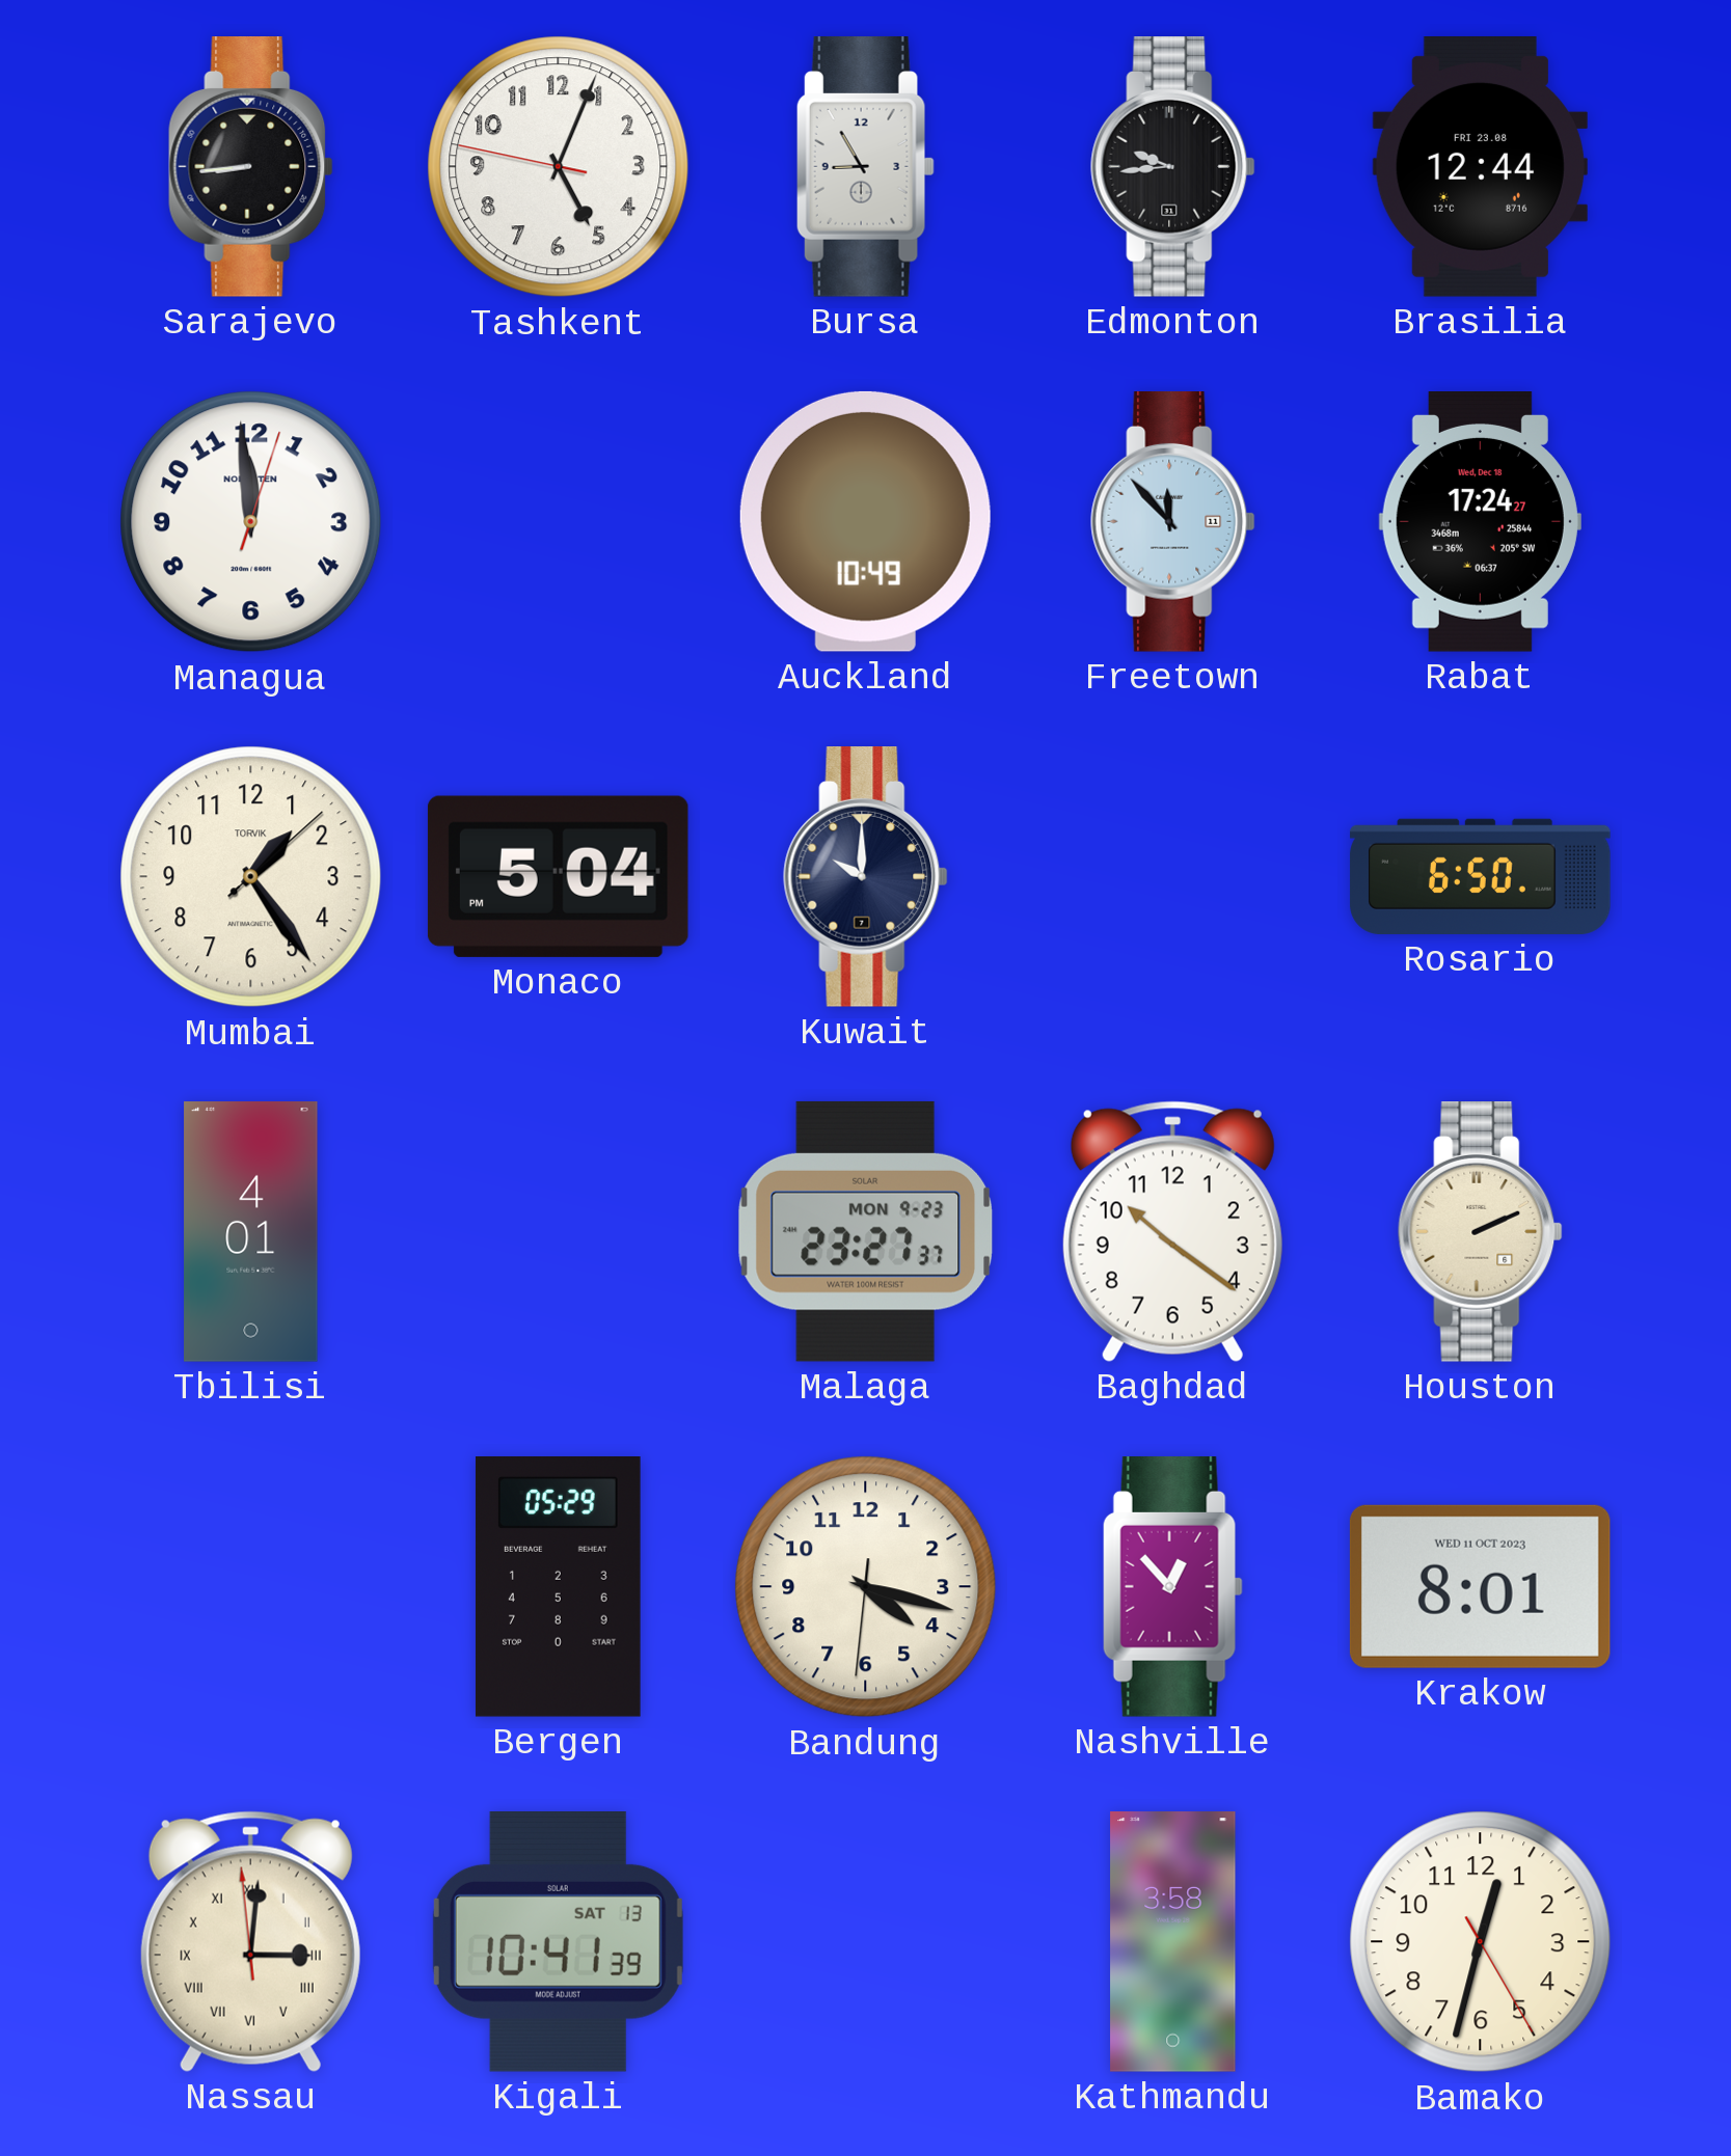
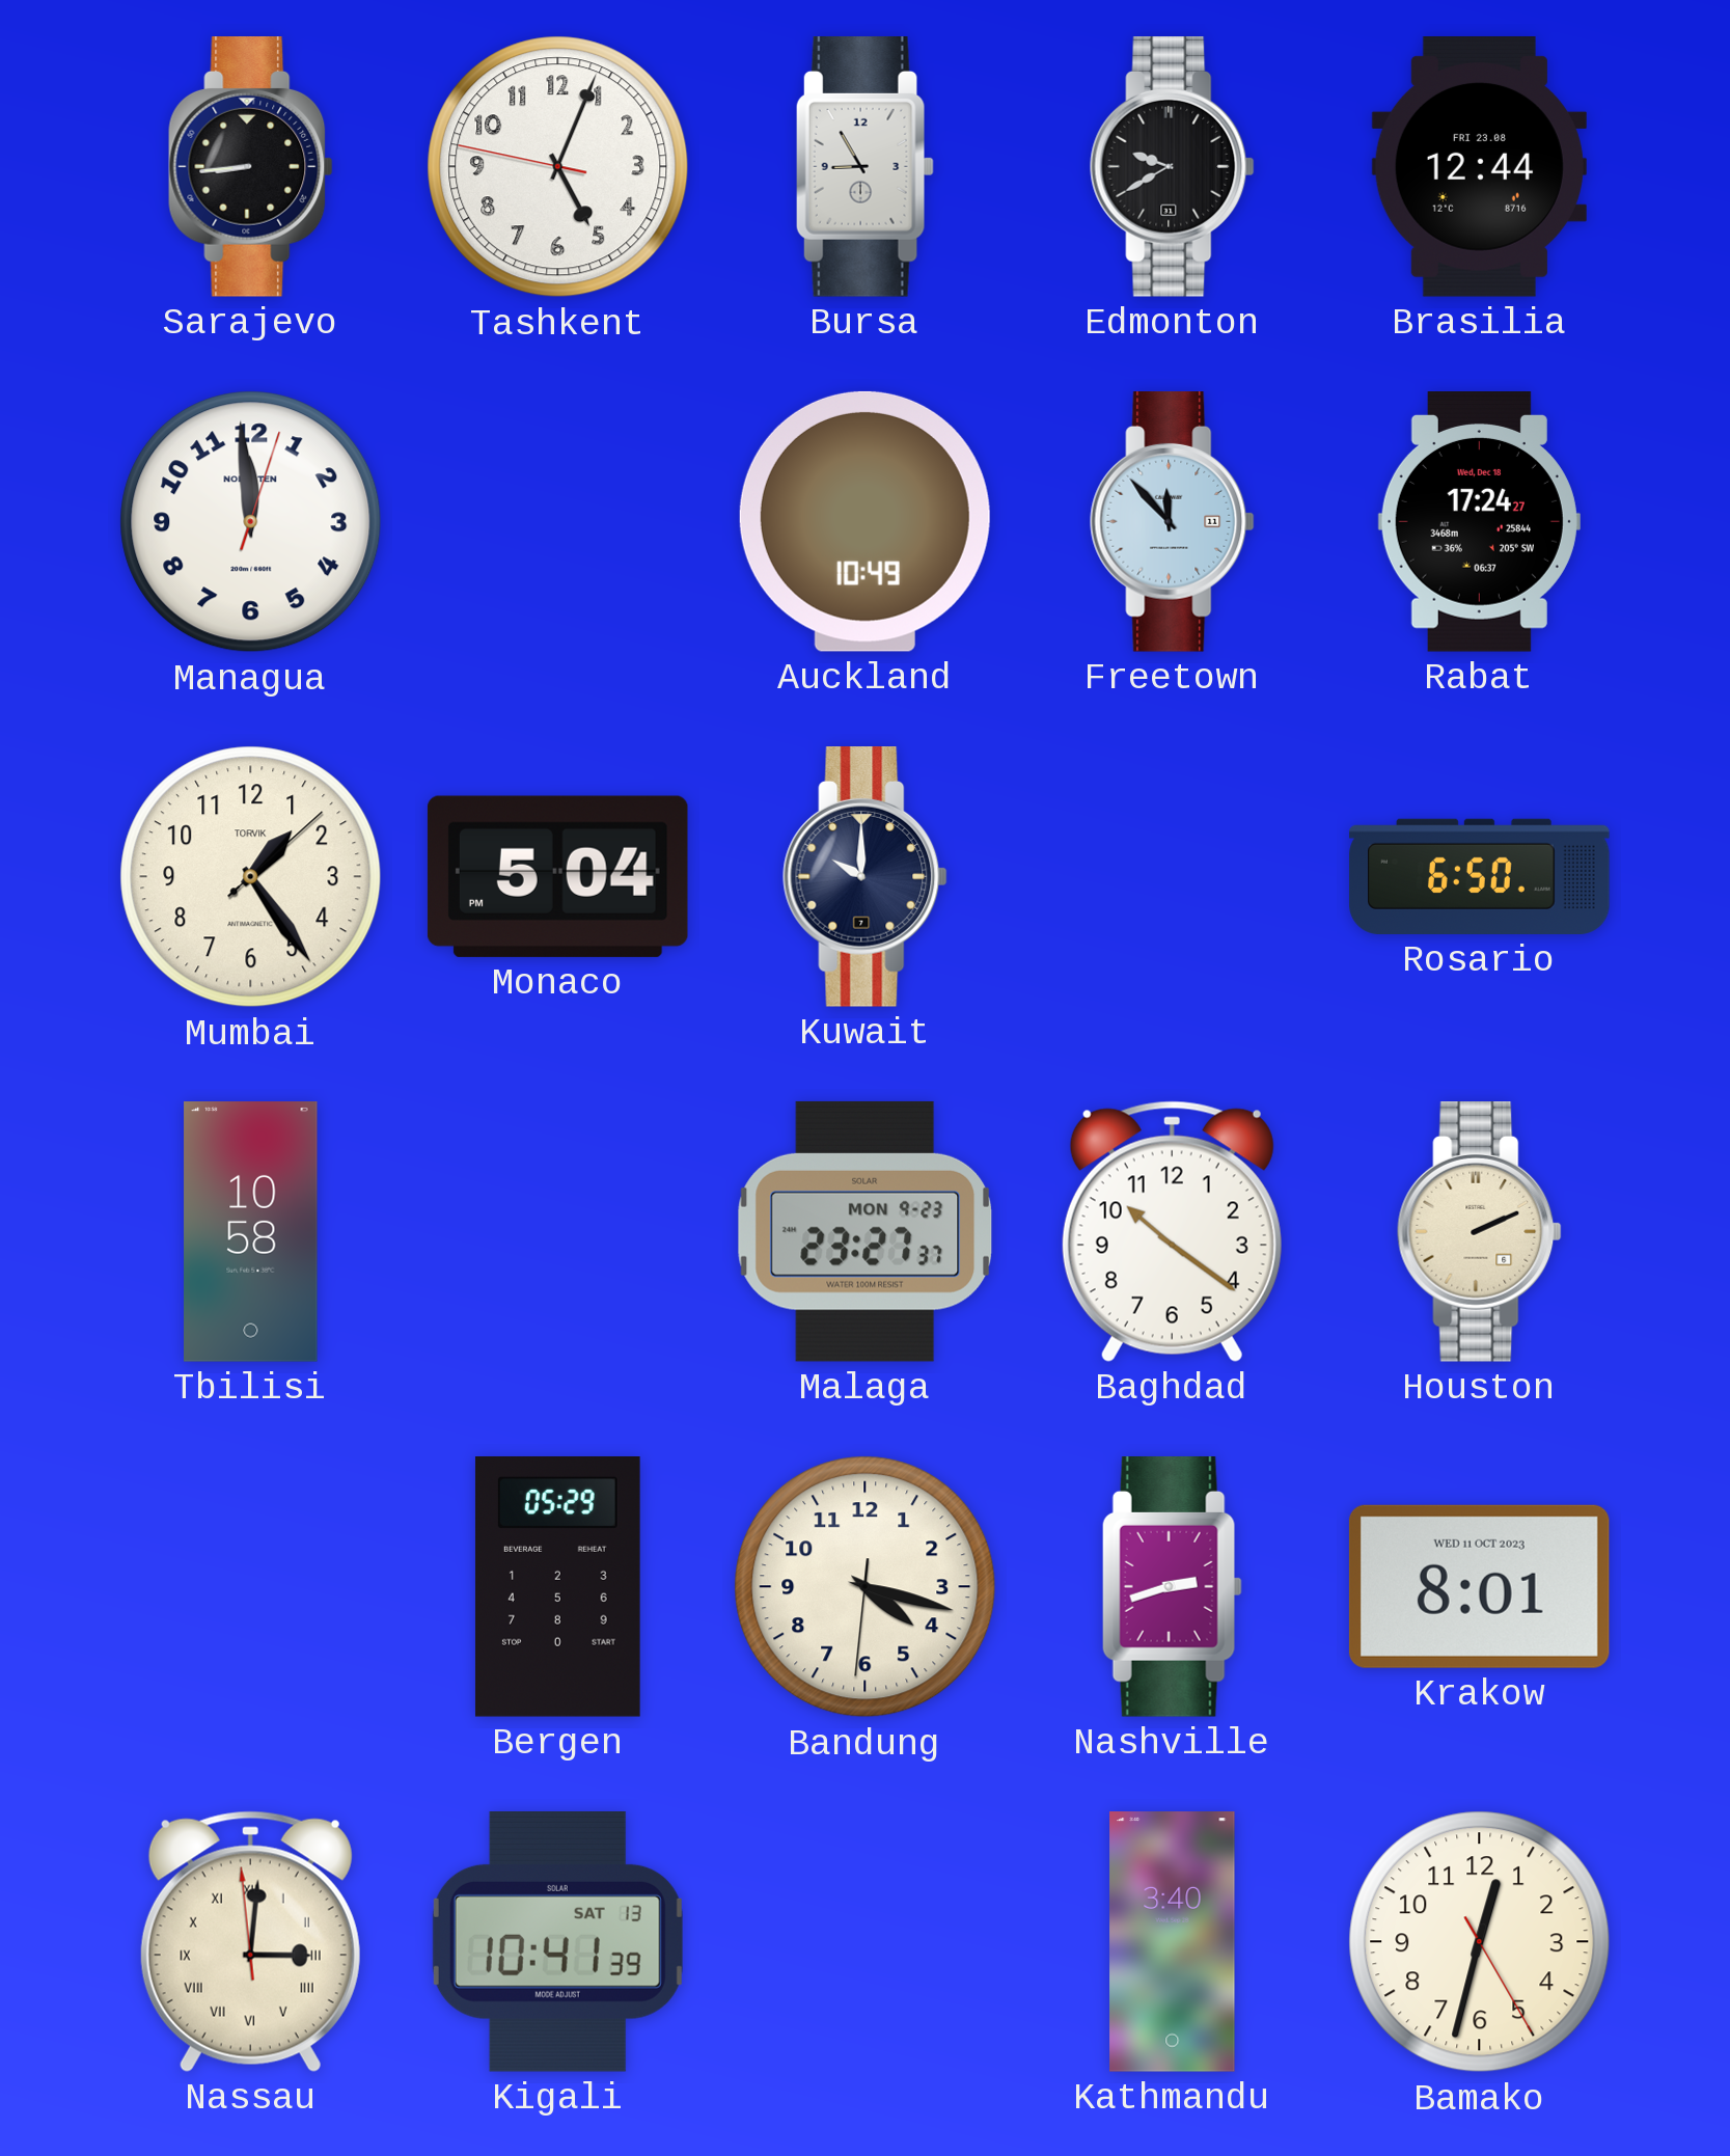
Edmonton: 9:44 -> 9:40 (1173, 167)
Tbilisi: 4:01 -> 10:58 (251, 1232)
Nashville: 12:53 -> 2:42 (1172, 1587)
Kathmandu: 3:58 -> 3:40 (1173, 1942)
